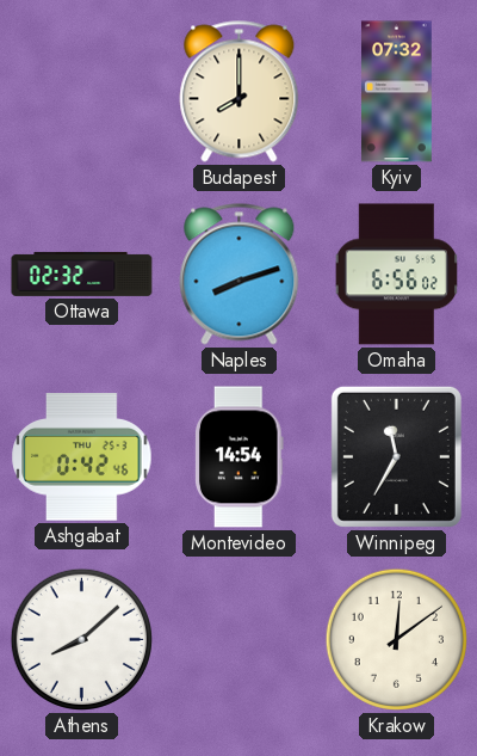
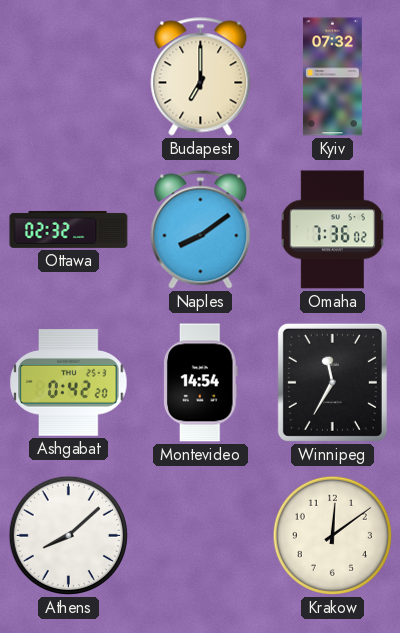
Budapest: 8:00 -> 7:00 (201, 77)
Naples: 8:12 -> 8:09 (201, 230)
Omaha: 6:56 -> 7:36 (332, 230)
Ashgabat: 0:42:46 -> 0:42:20 (69, 383)
